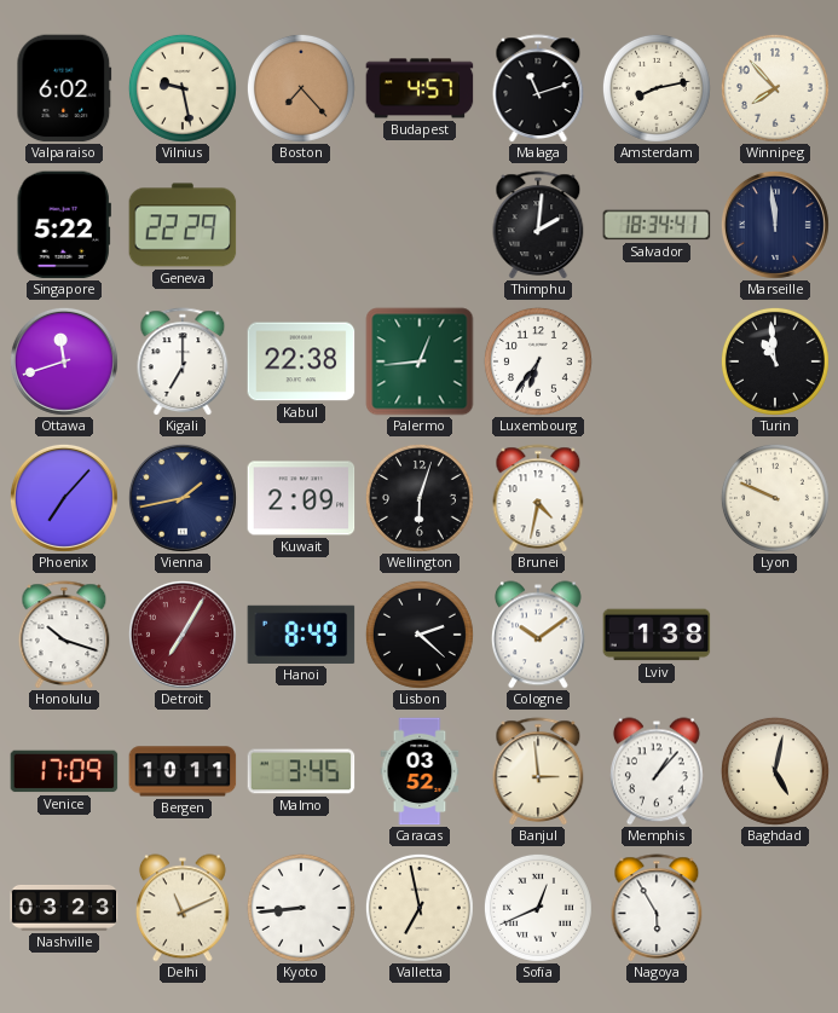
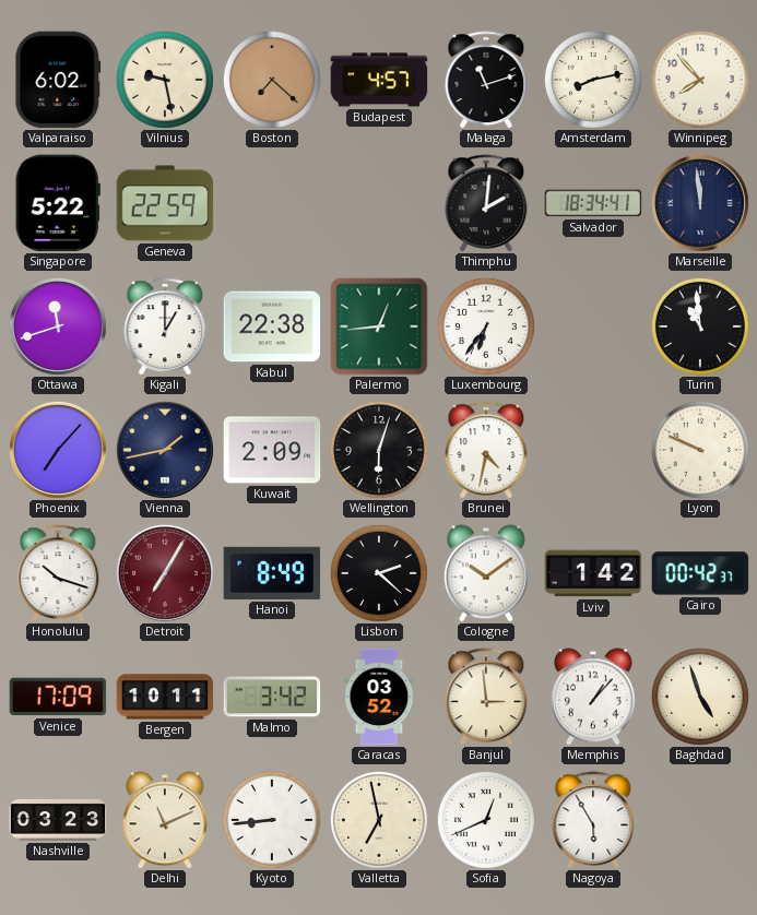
Boston: 7:23 -> 7:22 (272, 80)
Geneva: 22:29 -> 22:59 (165, 203)
Kigali: 7:00 -> 1:00 (165, 326)
Lviv: 1:38 -> 1:42 (593, 573)
Cairo: none -> 00:42 (700, 573)
Malmo: 3:45 -> 3:42 (272, 697)
Baghdad: 5:02 -> 4:57 (700, 697)
